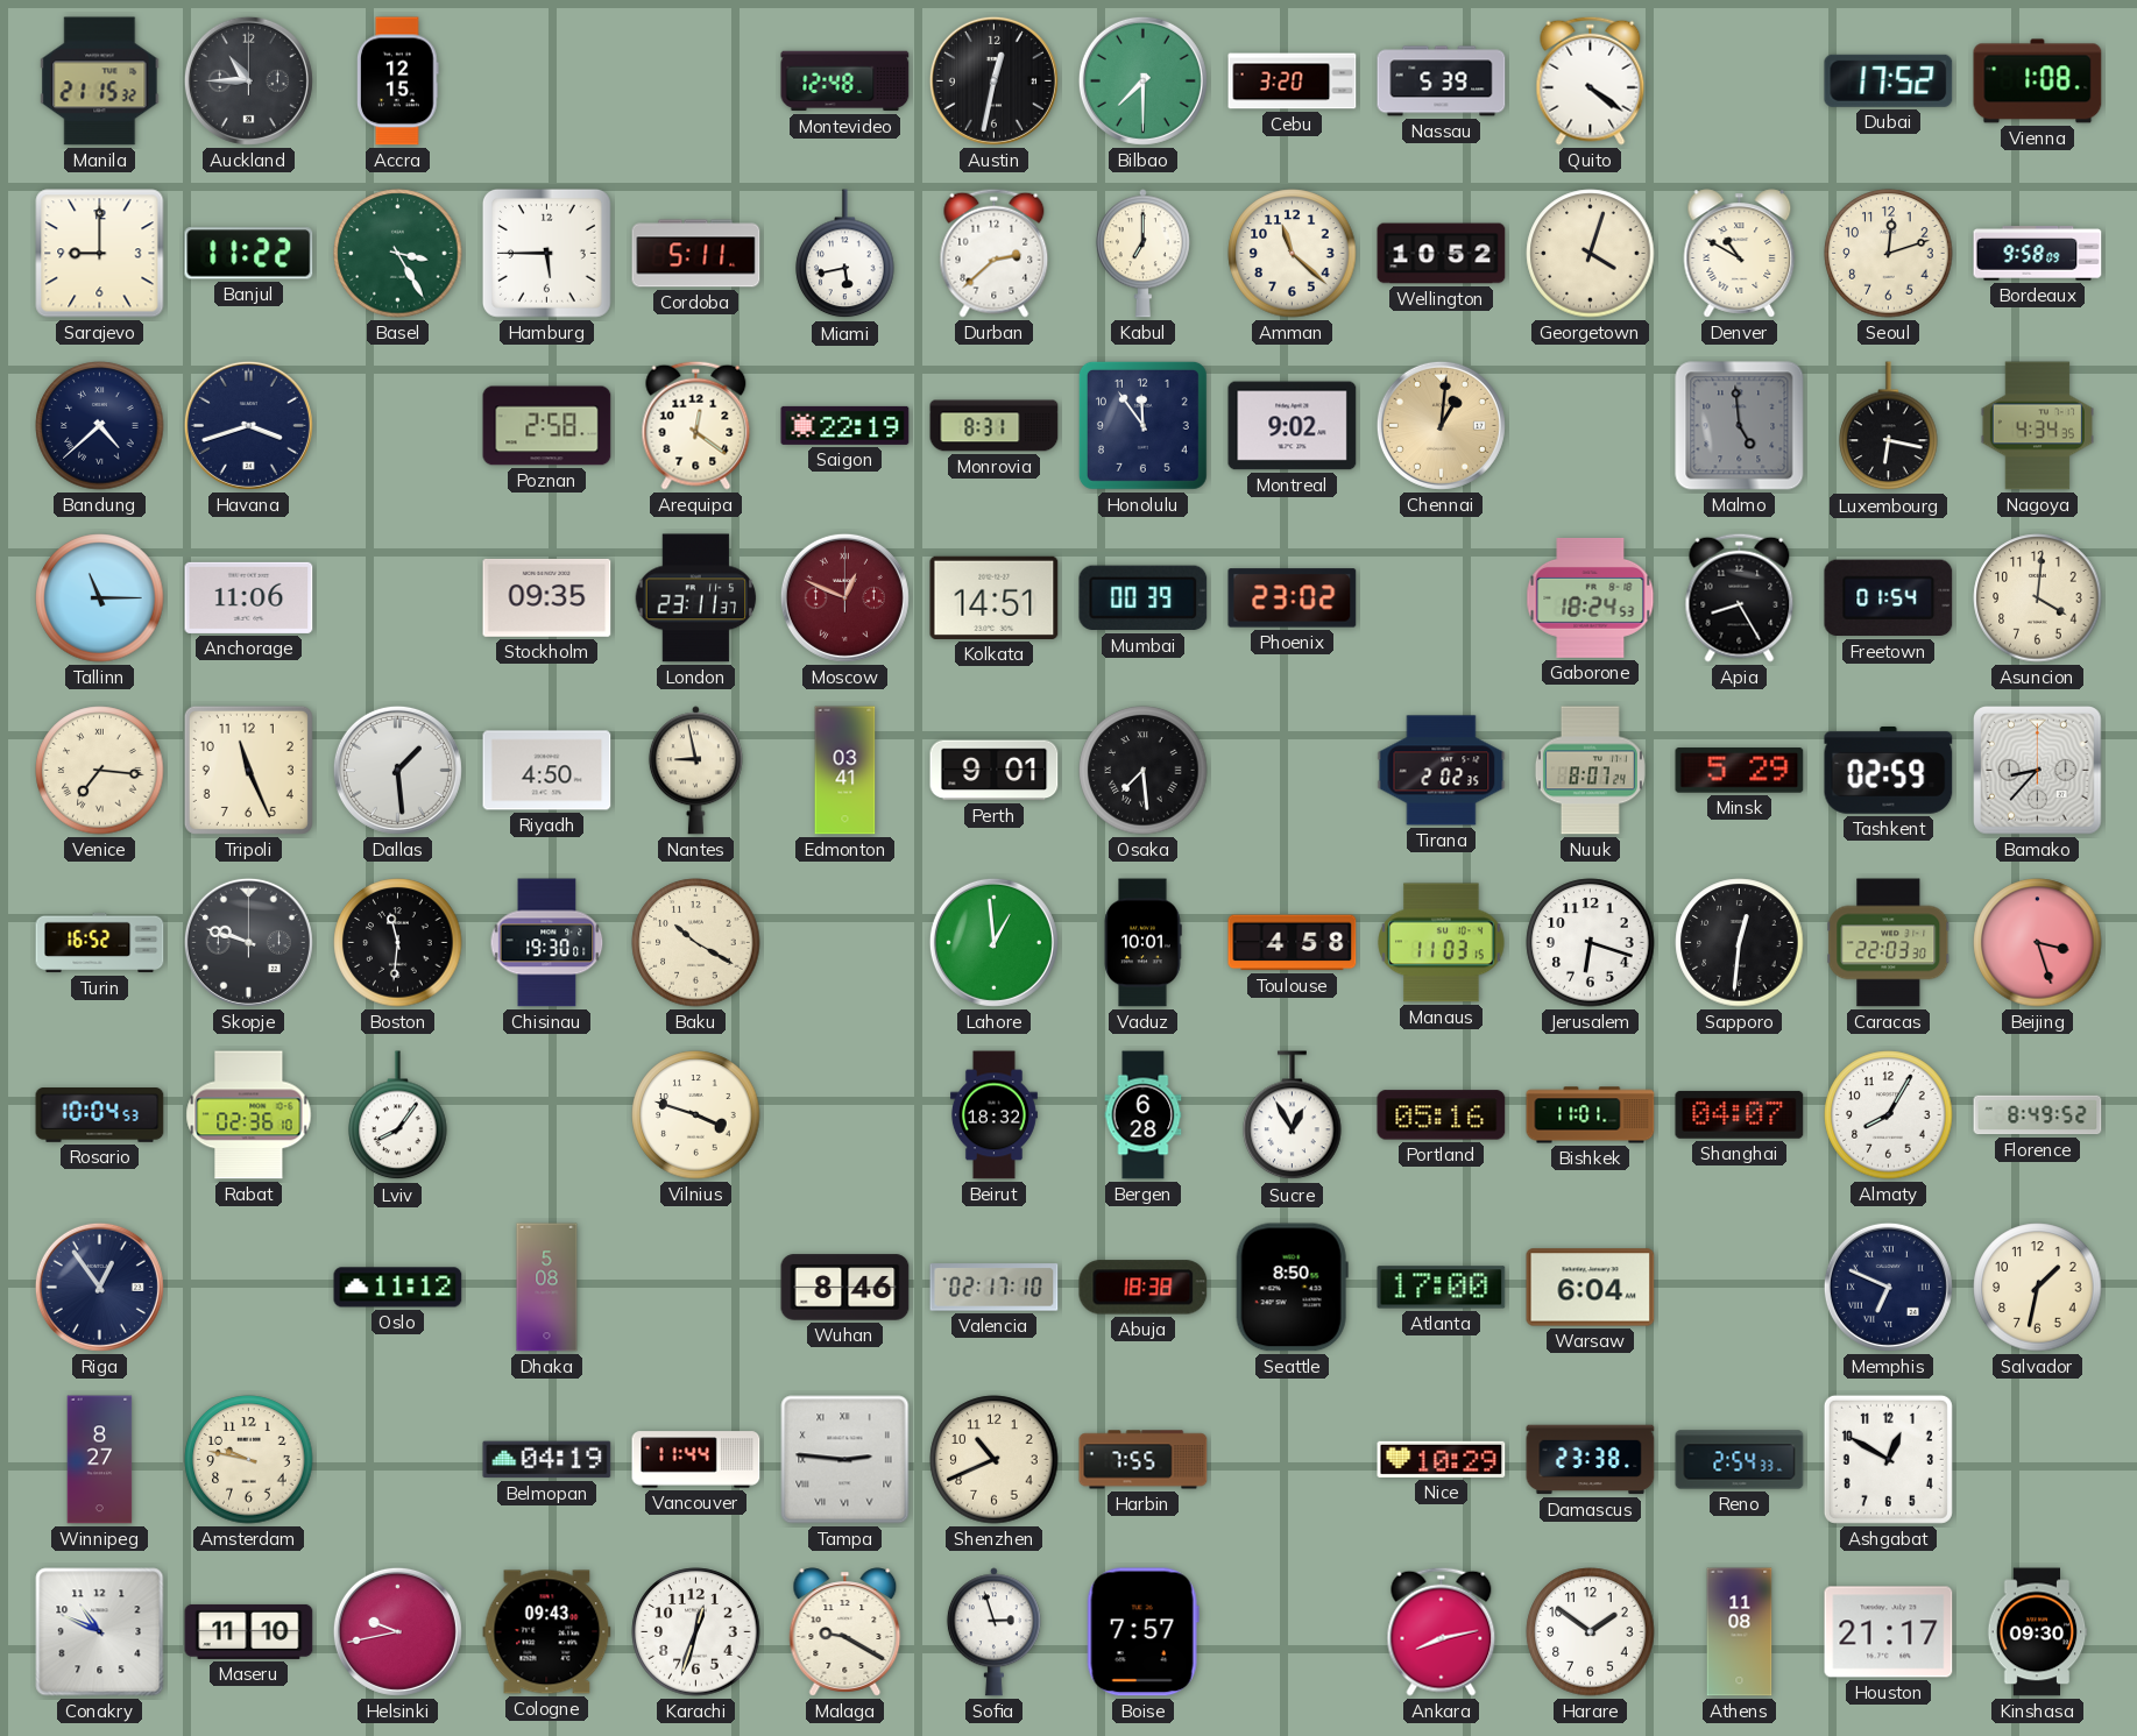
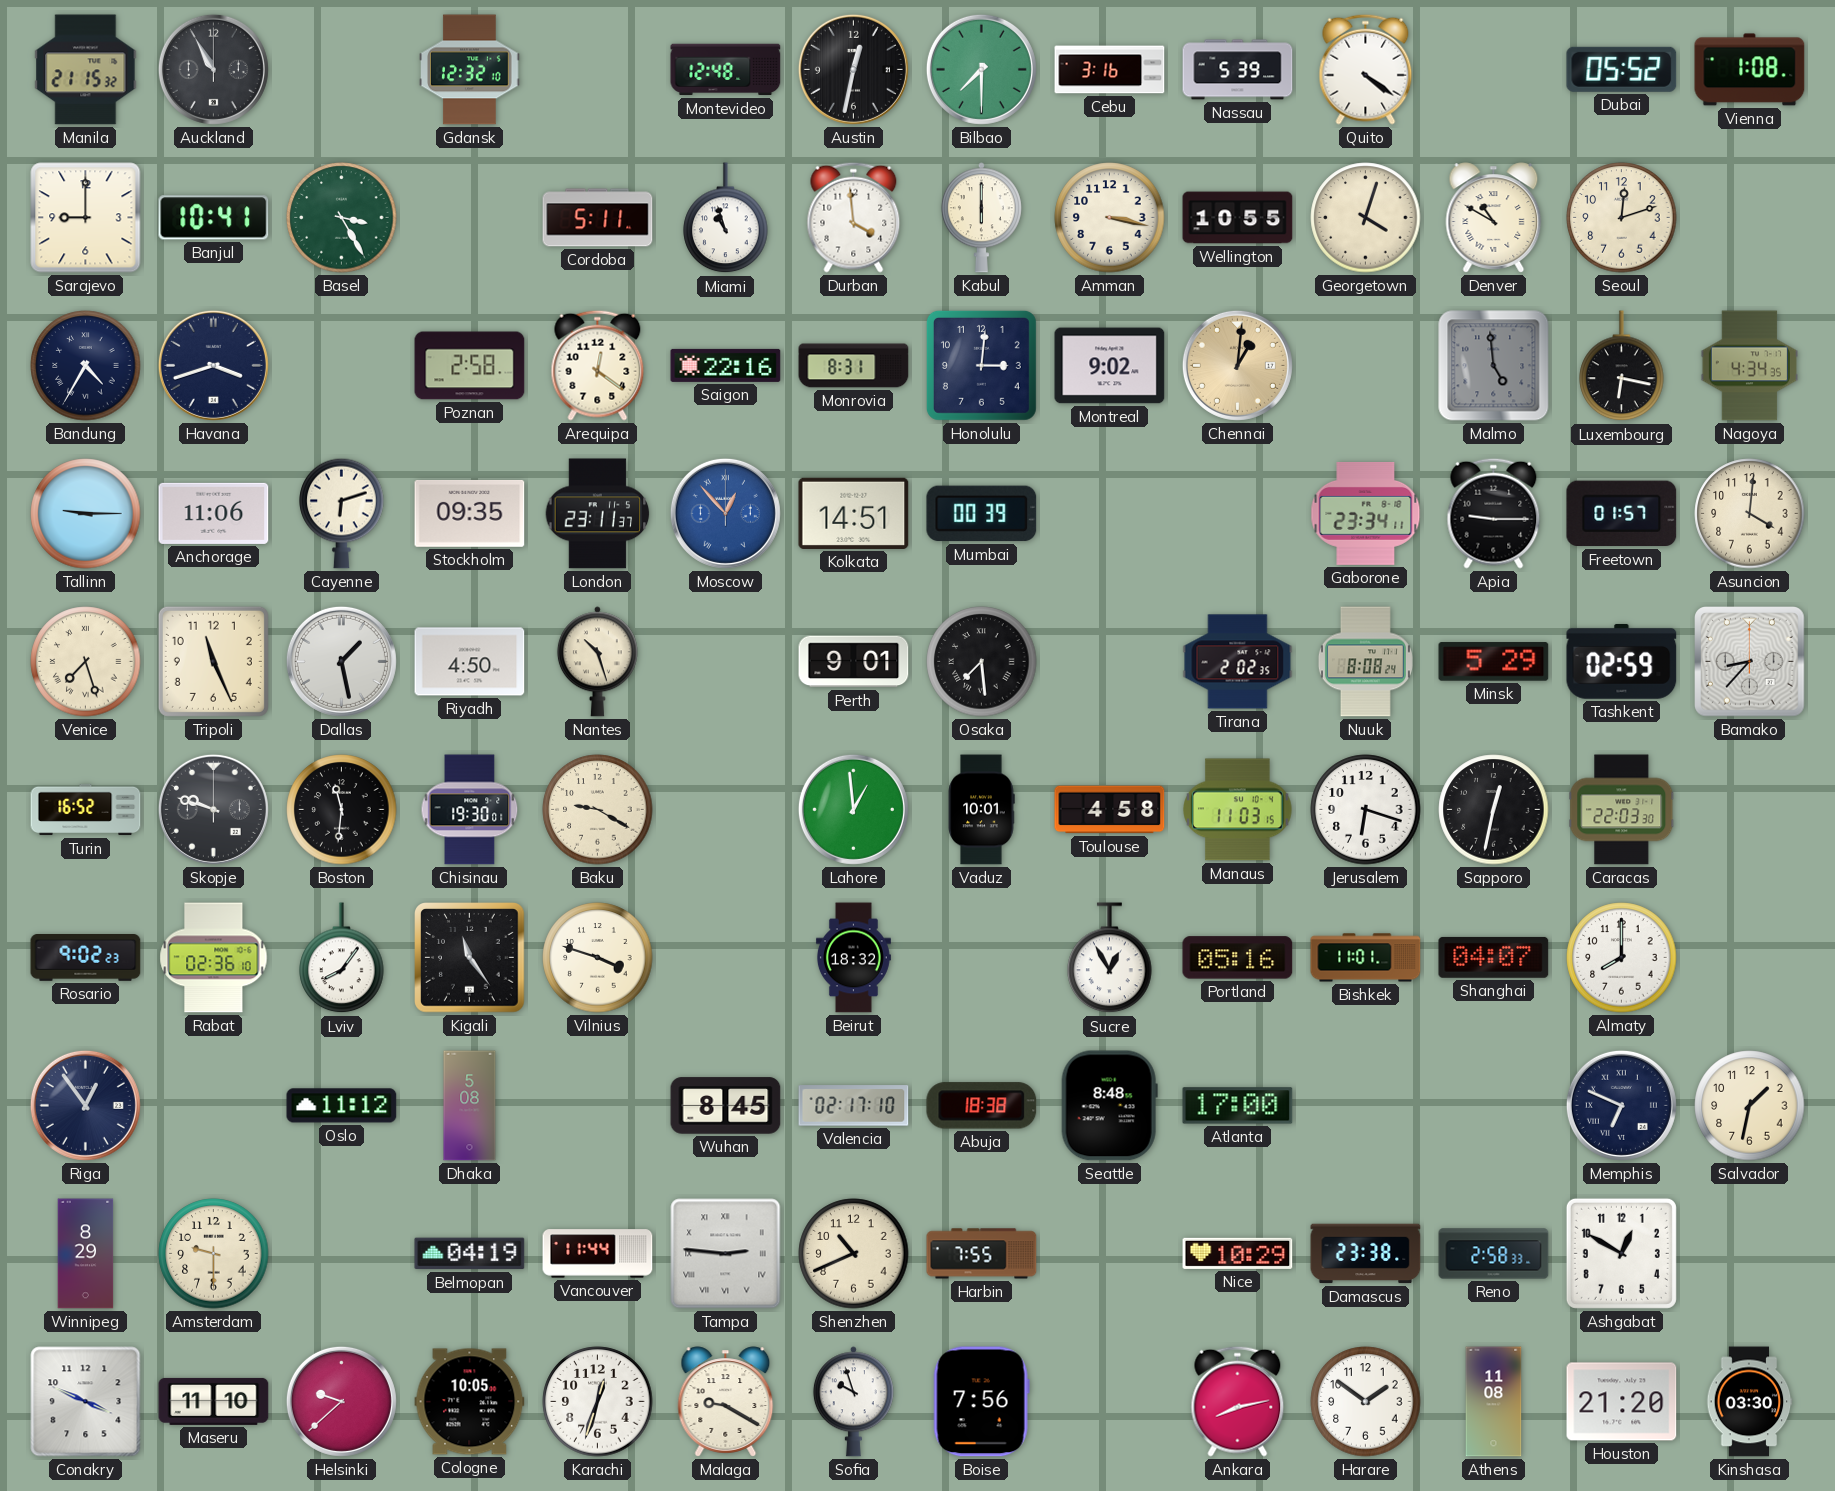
Auckland: 10:45 -> 10:55 (213, 69)
Accra: 12:15 -> none (398, 82)
Gdansk: none -> 12:32 (470, 70)
Cebu: 3:20 -> 3:16 (1110, 70)
Dubai: 17:52 -> 05:52 (1622, 69)
Banjul: 11:22 -> 10:41 (214, 218)
Hamburg: 5:45 -> none (546, 253)
Miami: 5:43 -> 10:57 (726, 218)
Durban: 2:38 -> 3:59 (854, 217)
Kabul: 7:00 -> 6:00 (981, 218)
Amman: 11:22 -> 3:17 (1110, 218)
Wellington: 10:52 -> 10:55 (1238, 218)
Bordeaux: 9:58 -> none (2038, 254)
Bandung: 4:38 -> 4:35 (86, 366)
Saigon: 22:19 -> 22:16 (726, 365)
Honolulu: 11:54 -> 3:01 (981, 365)
Tallinn: 11:15 -> 9:15 (86, 514)
Cayenne: none -> 6:12 (342, 513)
Moscow: 12:49 -> 12:53 (725, 513)
Moscow dial: burgundy -> blue (725, 513)
Phoenix: 23:02 -> none (1293, 598)
Gaborone: 18:24 -> 23:34 (1366, 513)
Apia: 8:25 -> 9:15 (1494, 513)
Freetown: 01:54 -> 01:57 (1622, 514)
Venice: 7:16 -> 7:27 (86, 662)
Dallas: 1:29 -> 1:28 (341, 661)
Nantes: 8:58 -> 10:27 (597, 662)
Edmonton: 03:41 -> none (845, 771)
Nuuk: 8:07 -> 8:08 (1365, 662)
Baku: 10:20 -> 9:20 (598, 810)
Sapporo: 12:31 -> 12:32 (1494, 810)
Beijing: 3:27 -> none (2038, 943)
Rosario: 10:04 -> 9:02 (86, 958)
Kigali: none -> 11:24 (470, 958)
Bergen: 6:28 -> none (1144, 1115)
Almaty: 8:05 -> 8:00 (1622, 958)
Florence: 8:49 -> none (2038, 1115)
Wuhan: 8:46 -> 8:45 (726, 1106)
Seattle: 8:50 -> 8:48 (1109, 1106)
Warsaw: 6:04 -> none (1591, 1288)
Winnipeg: 8:27 -> 8:29 (86, 1254)
Amsterdam: 9:47 -> 9:30 (214, 1254)
Reno: 2:54 -> 2:58 (1494, 1254)
Conakry: 10:49 -> 3:49 (86, 1402)
Helsinki: 9:43 -> 9:38 (341, 1401)
Cologne: 09:43 -> 10:05 (470, 1402)
Sofia: 2:57 -> 9:57 (853, 1402)
Boise: 7:57 -> 7:56 (981, 1402)
Houston: 21:17 -> 21:20 (1622, 1402)
Kinshasa: 09:30 -> 03:30 (1749, 1402)
